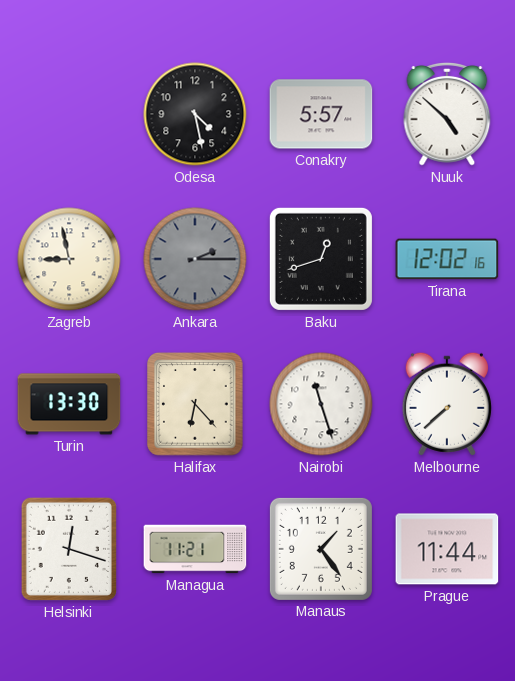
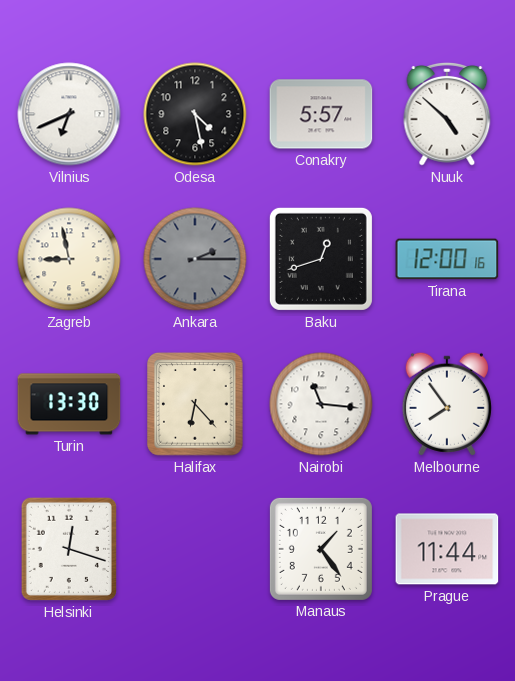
Vilnius: none -> 6:41 (69, 114)
Tirana: 12:02 -> 12:00 (447, 259)
Nairobi: 11:27 -> 11:16 (321, 404)
Melbourne: 7:38 -> 7:54 (447, 404)
Managua: 11:21 -> none (195, 549)
